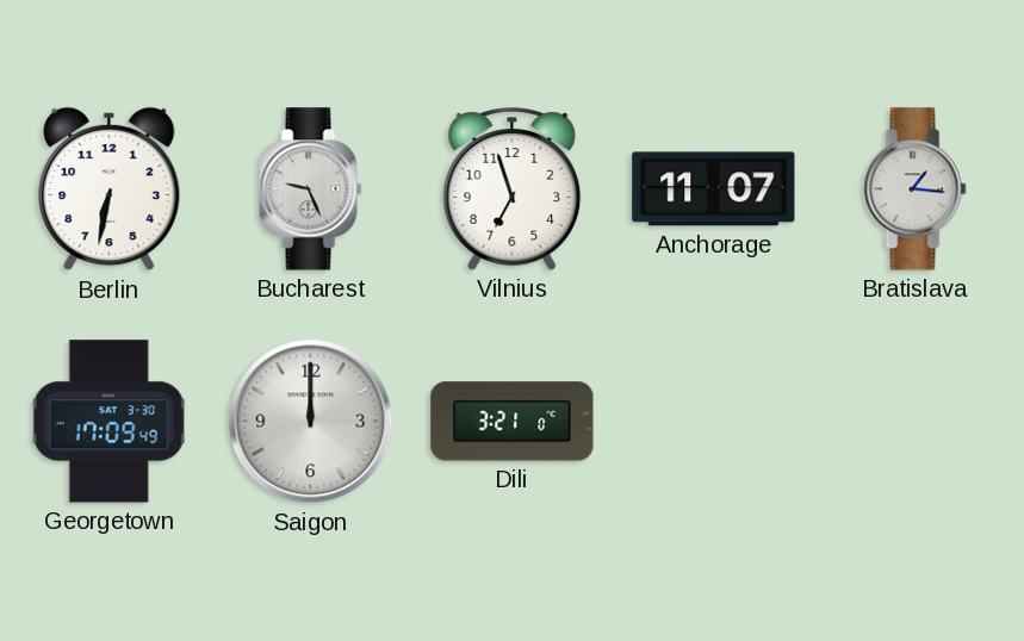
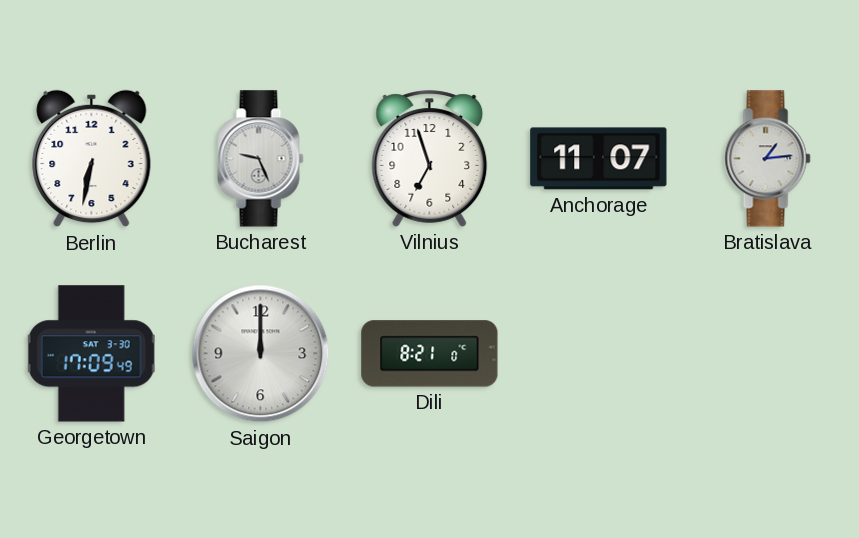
Bratislava: 1:16 -> 1:14 (768, 159)
Dili: 3:21 -> 8:21 (430, 354)
